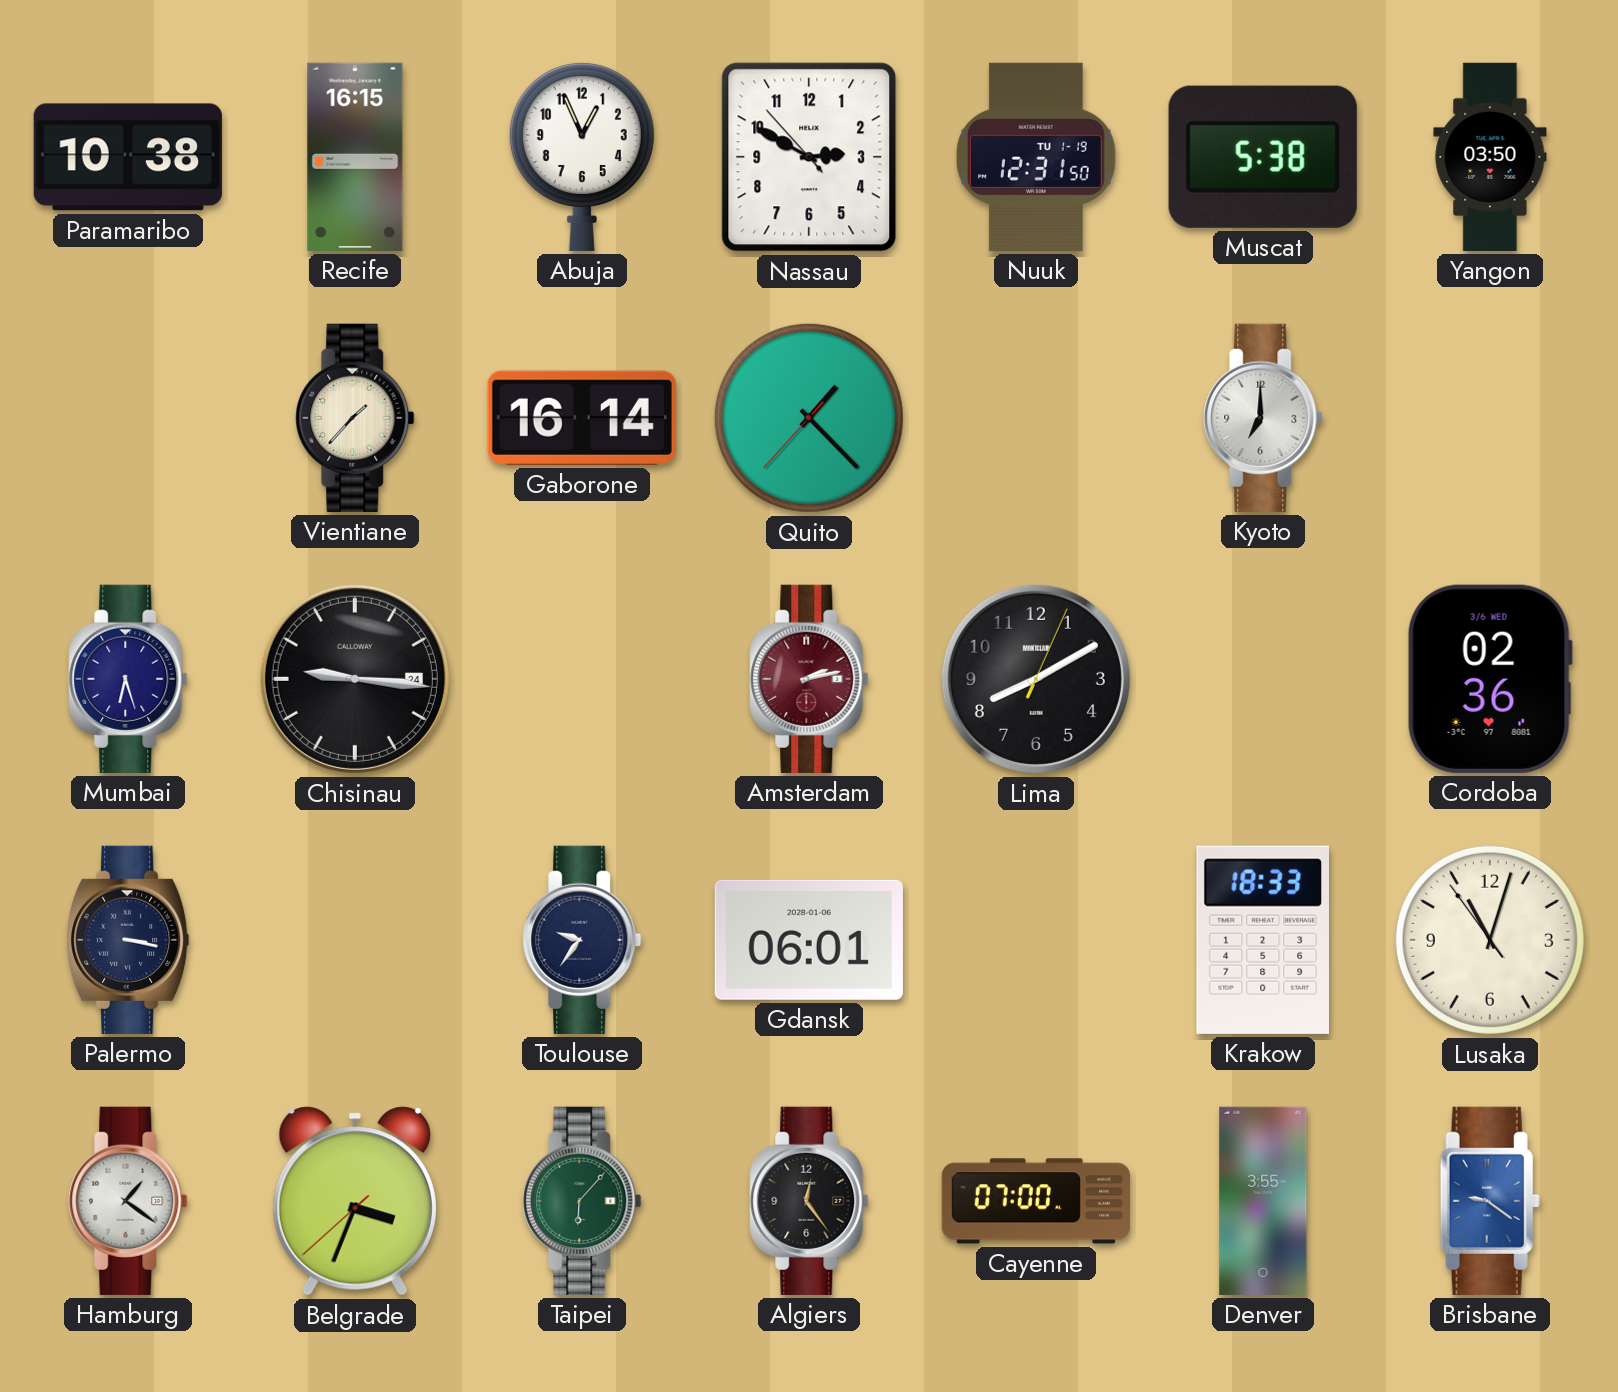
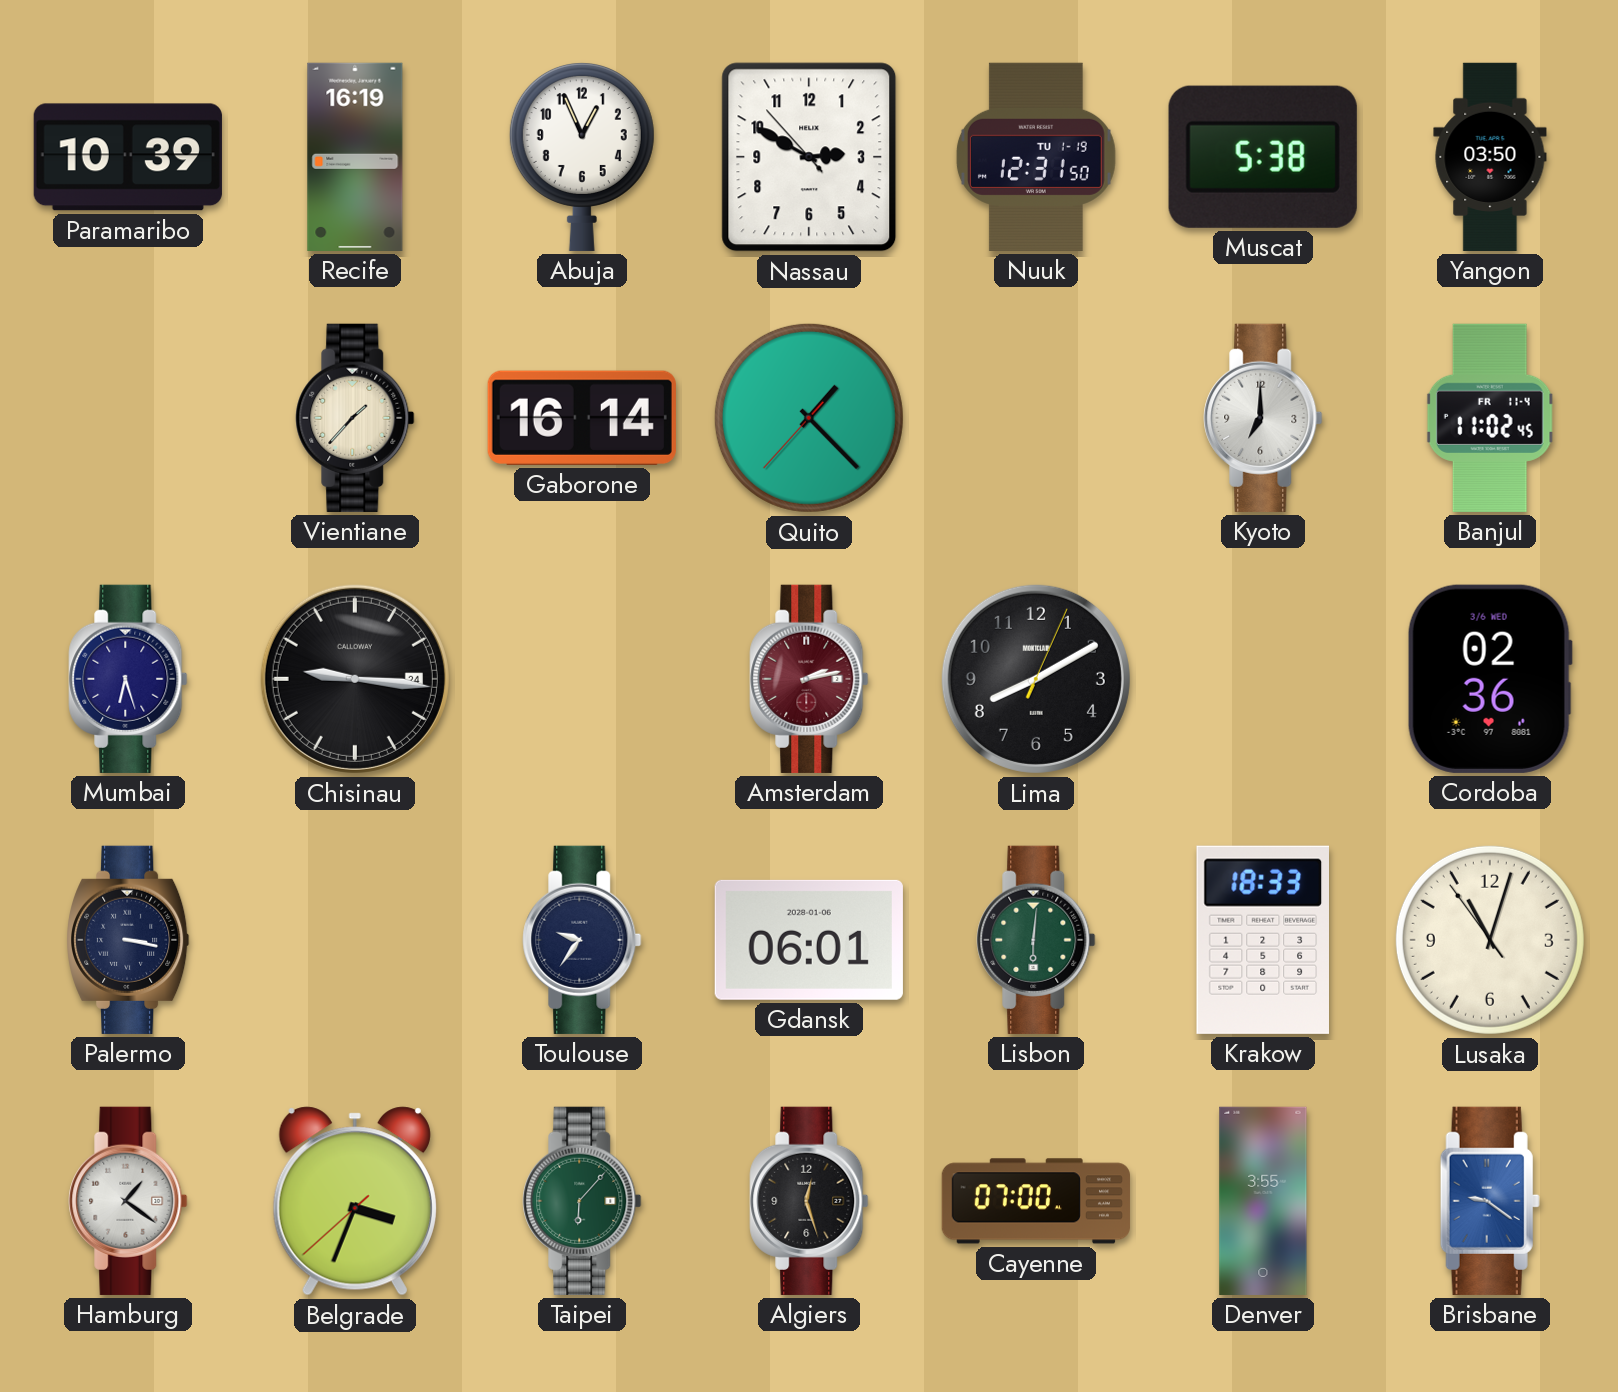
Paramaribo: 10:38 -> 10:39 (128, 157)
Recife: 16:15 -> 16:19 (355, 157)
Banjul: none -> 11:02 (1490, 418)
Lisbon: none -> 6:01 (1036, 940)
Algiers: 12:24 -> 12:27 (809, 1201)
